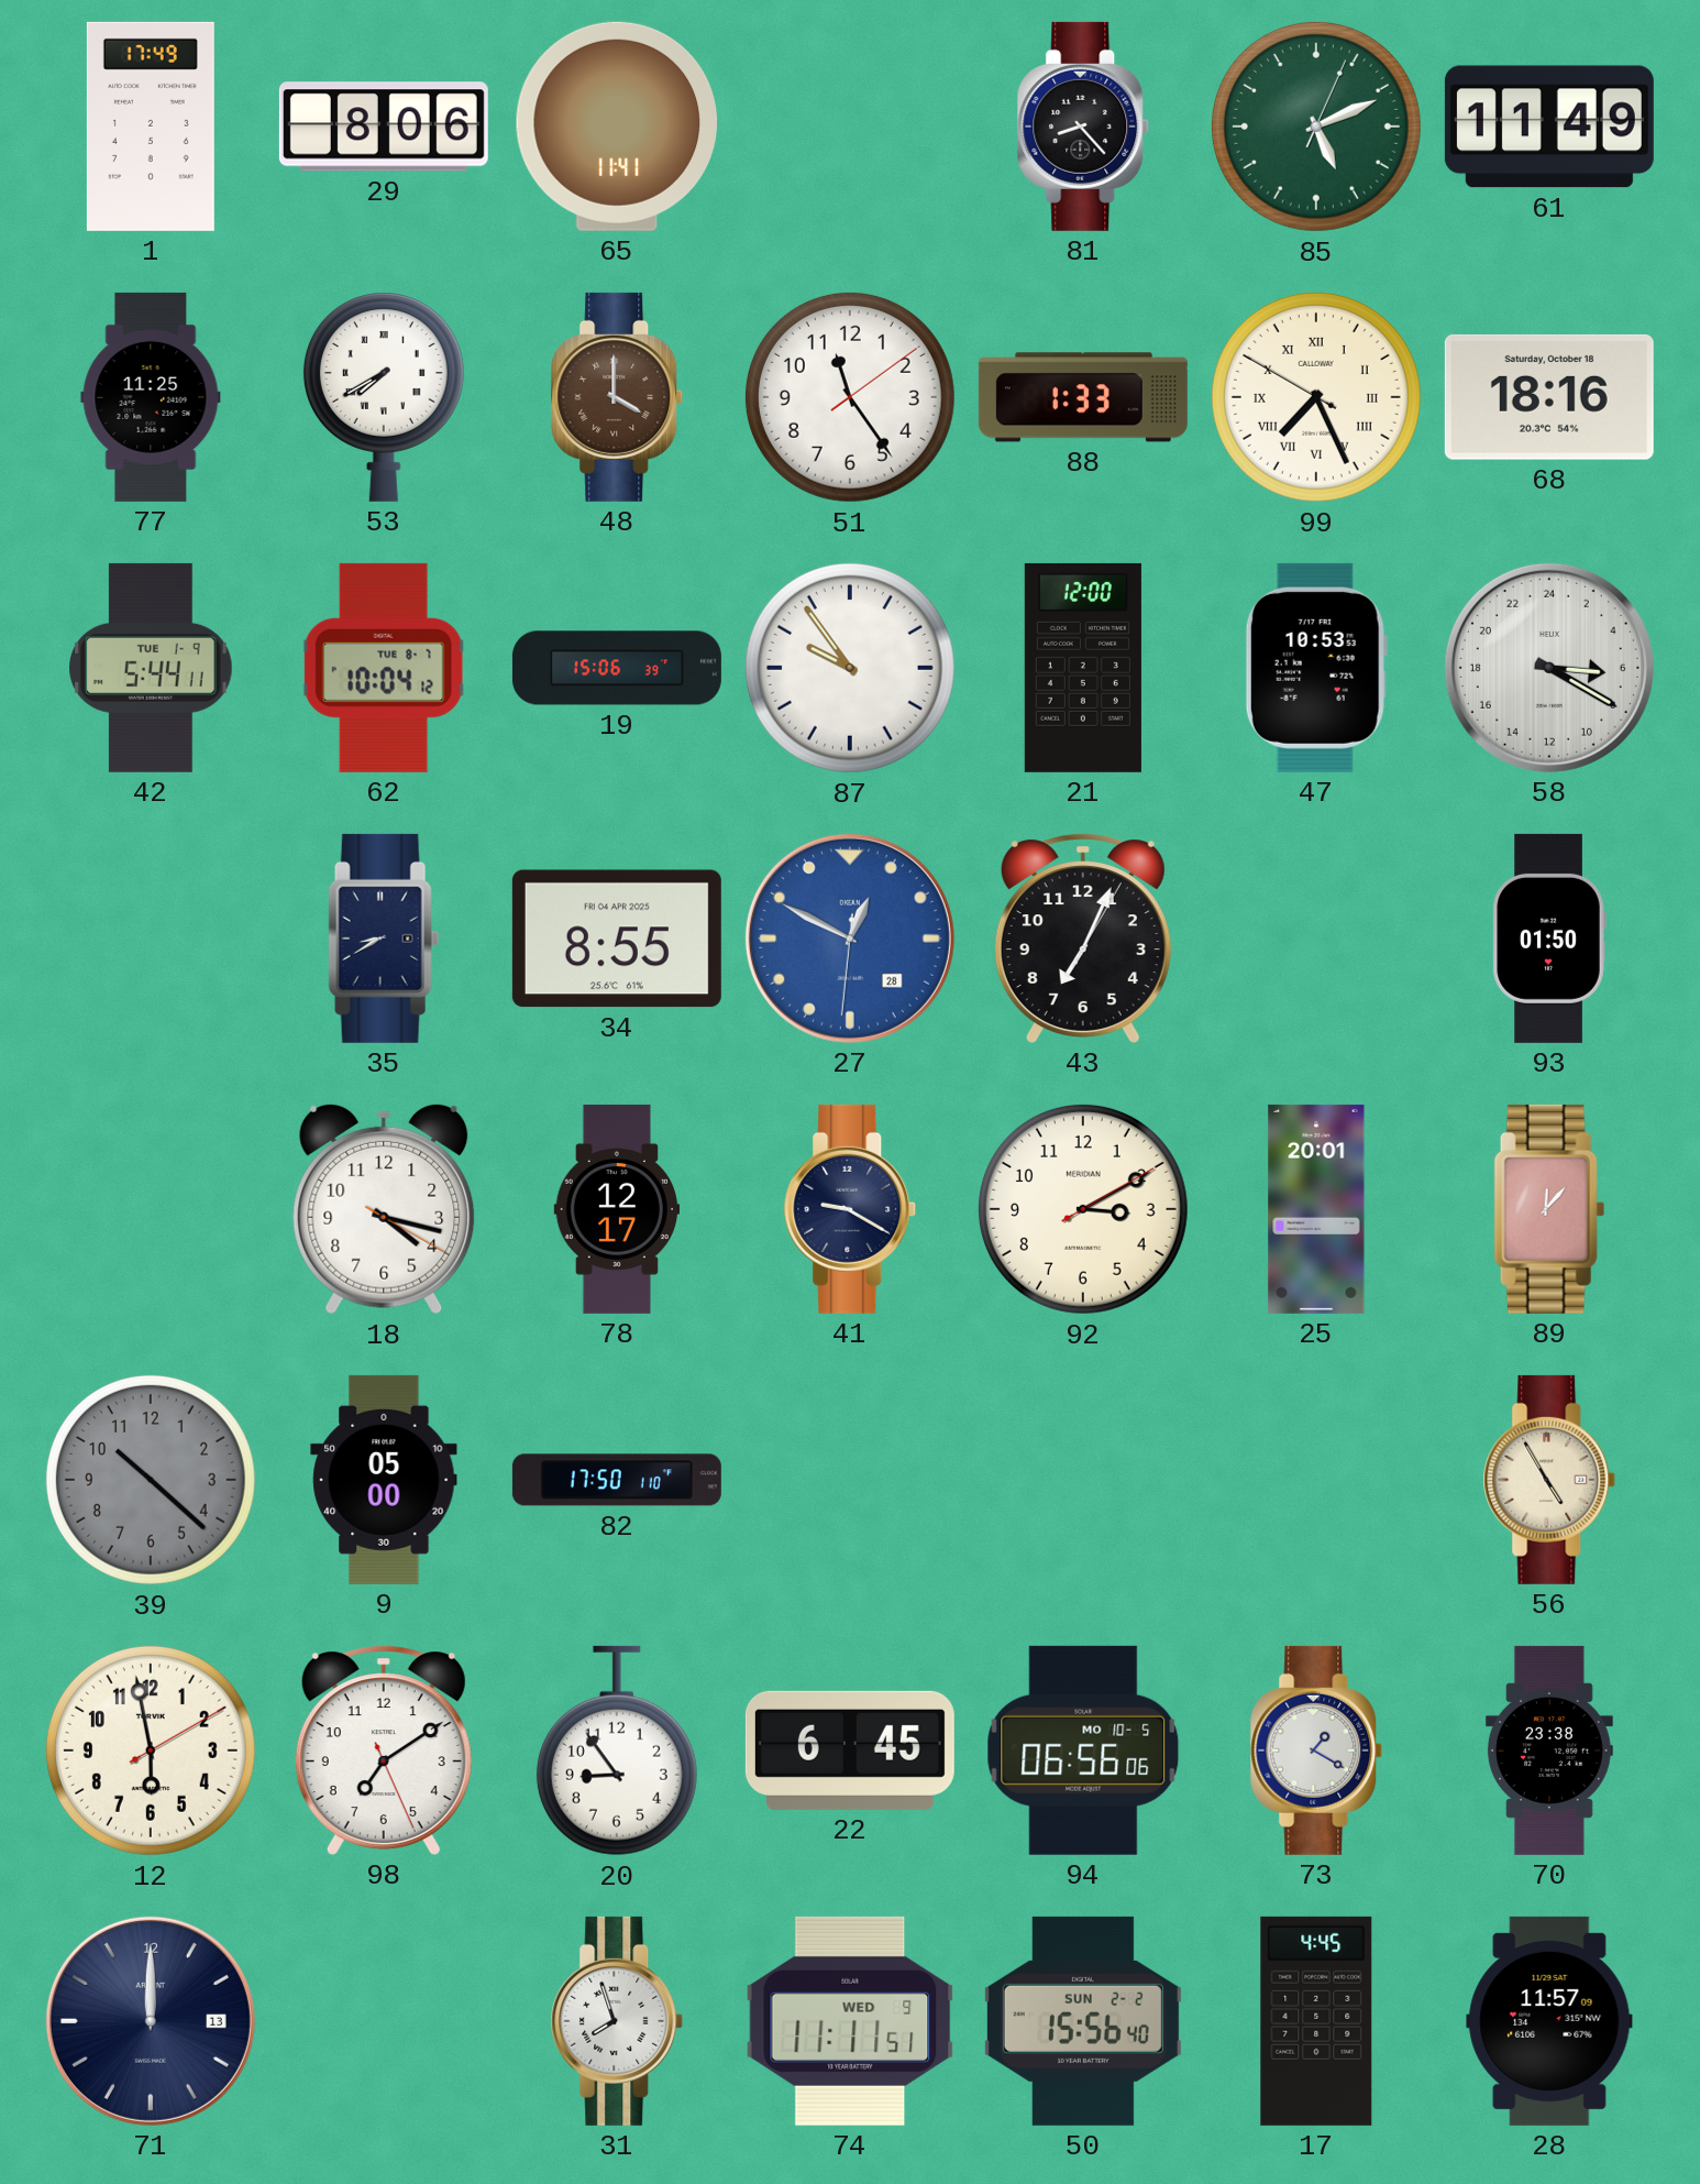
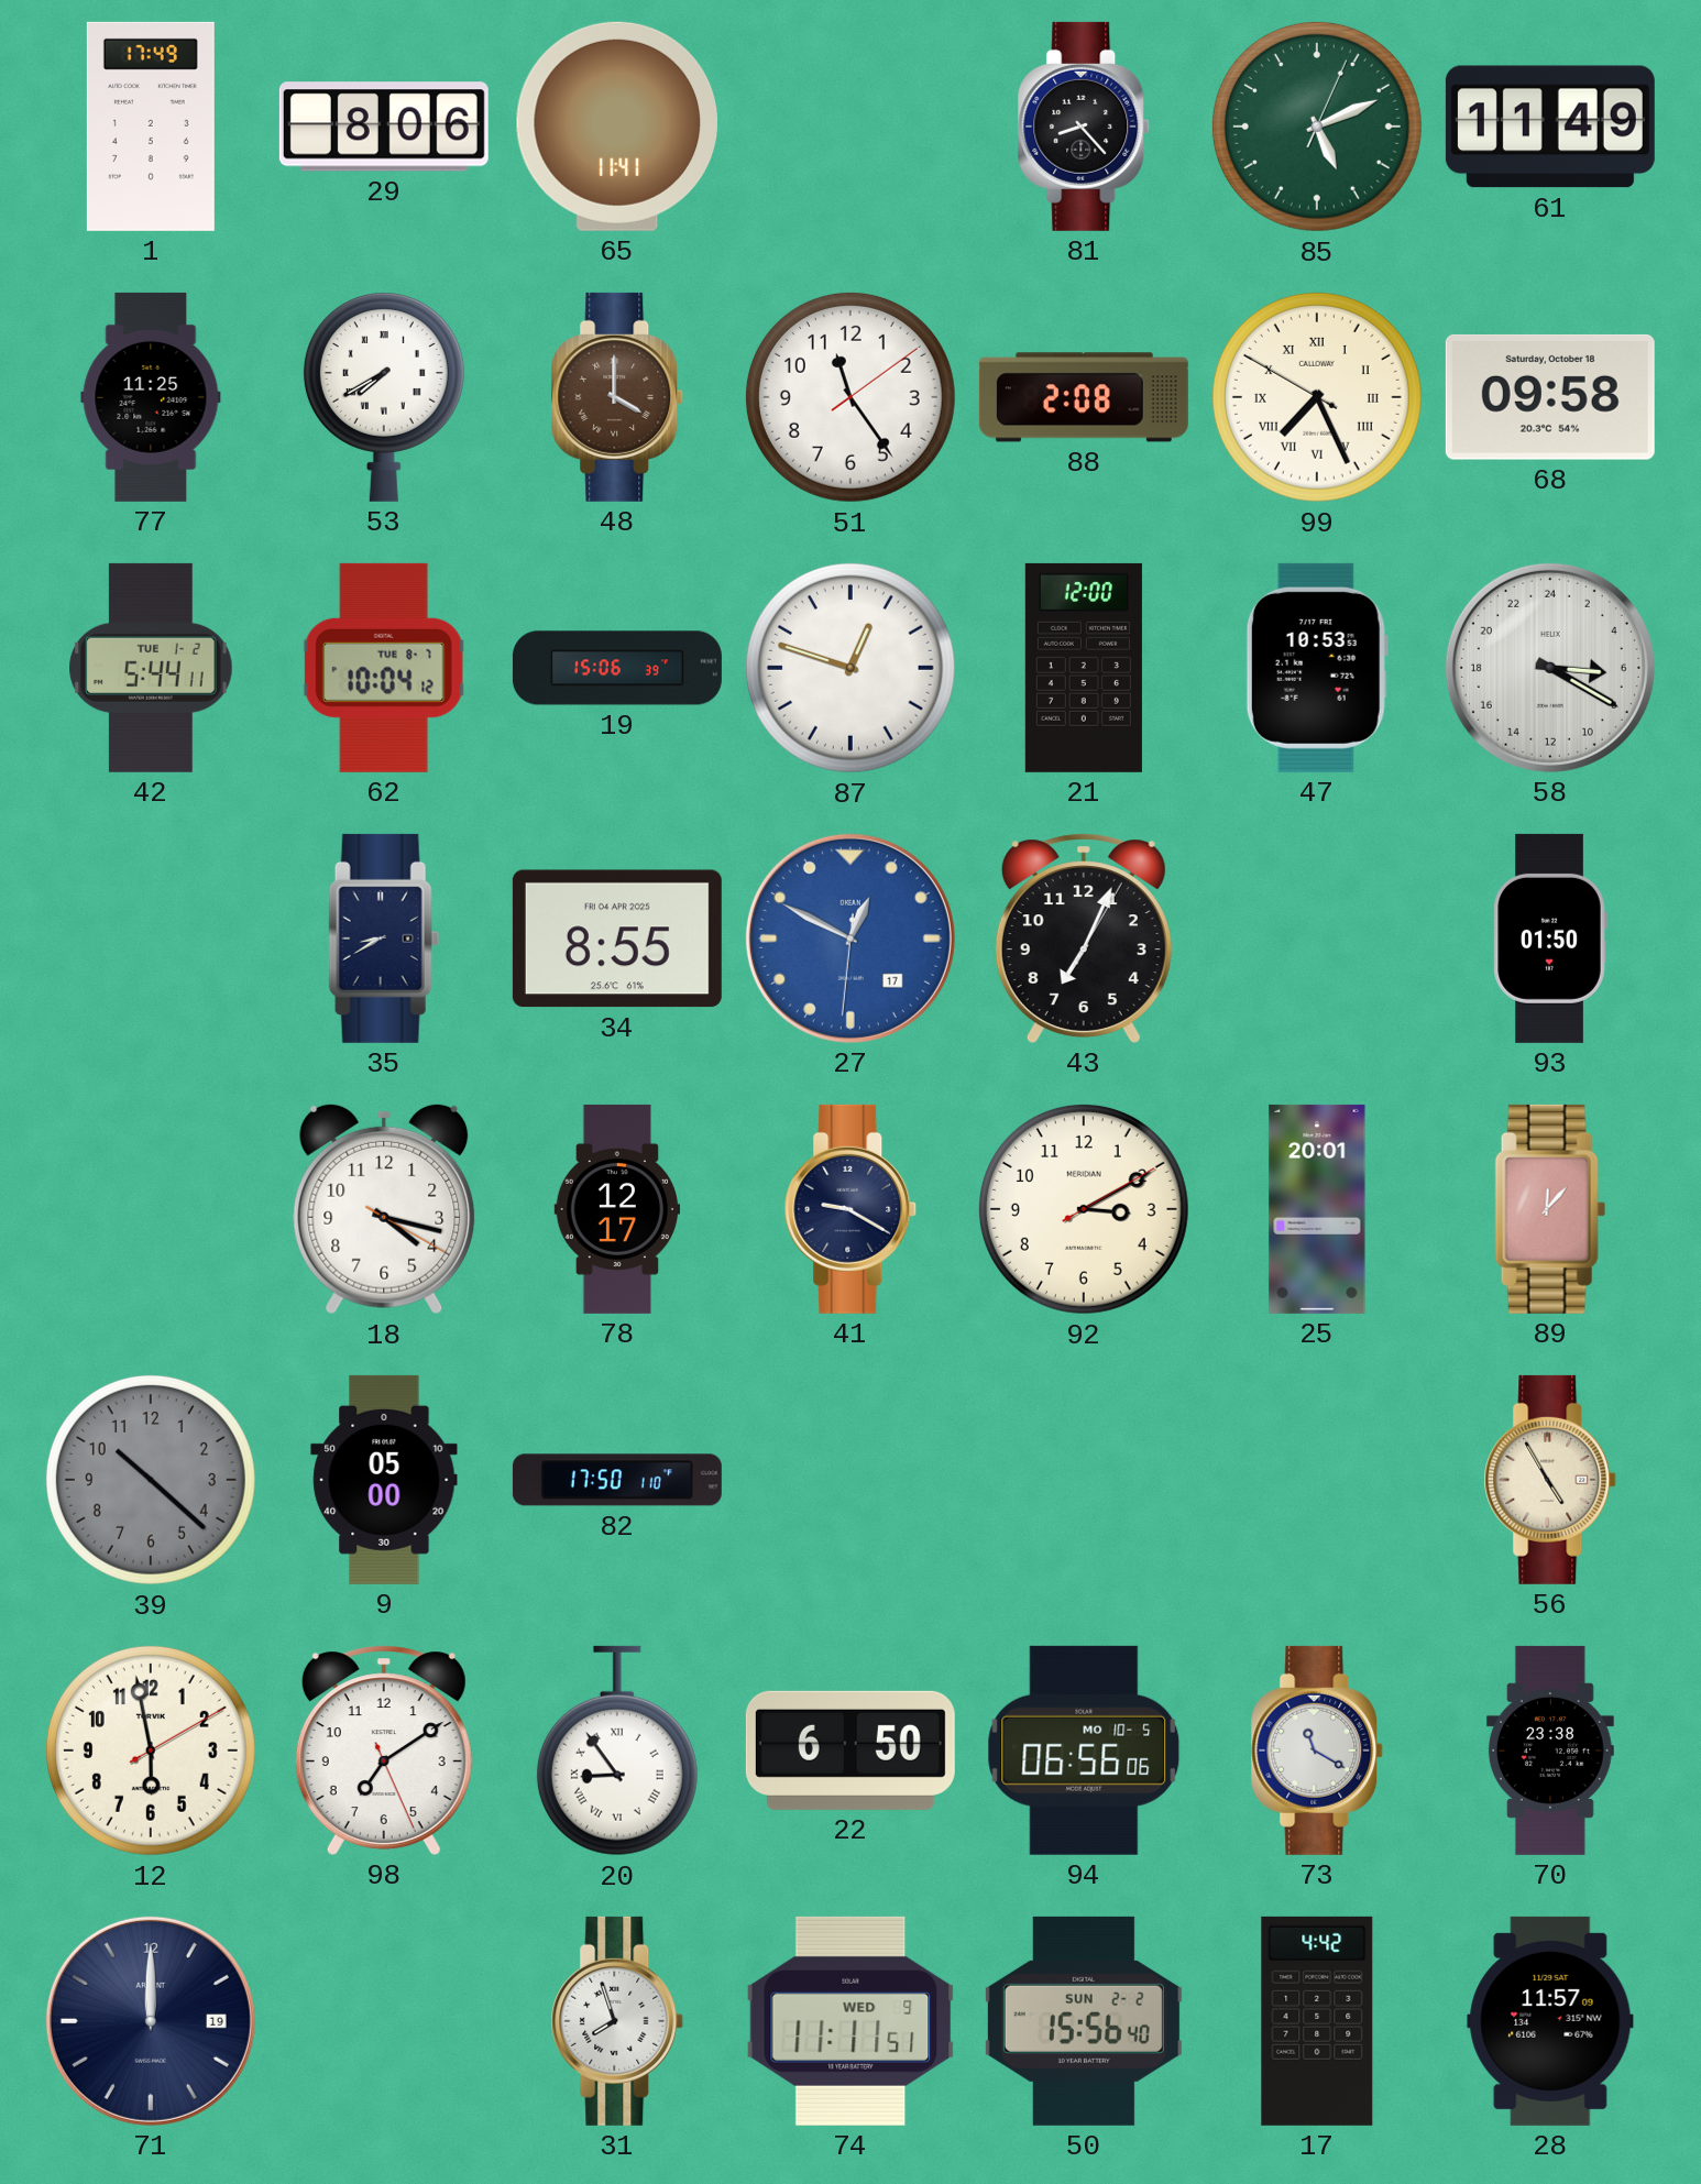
88: 1:33 -> 2:08 (1084, 397)
68: 18:16 -> 09:58 (1550, 397)
42 date: TUE 1-9 -> TUE 1-2 (151, 668)
87: 9:54 -> 12:48 (850, 668)
27 date: 28 -> 17 (850, 939)
20 numerals: Arabic -> Roman (617, 1751)
22: 6:45 -> 6:50 (850, 1751)
73: 1:20 -> 11:20 (1317, 1751)
71 date: 13 -> 19 (151, 2021)
17: 4:45 -> 4:42 (1317, 2021)
